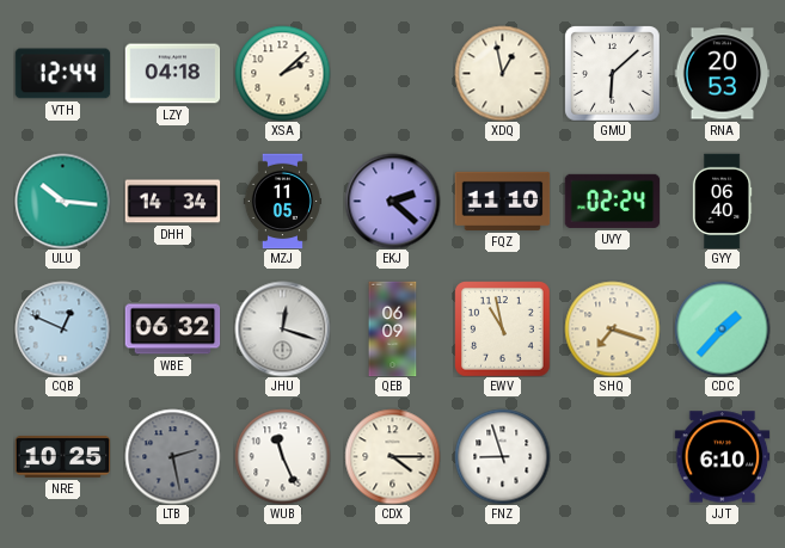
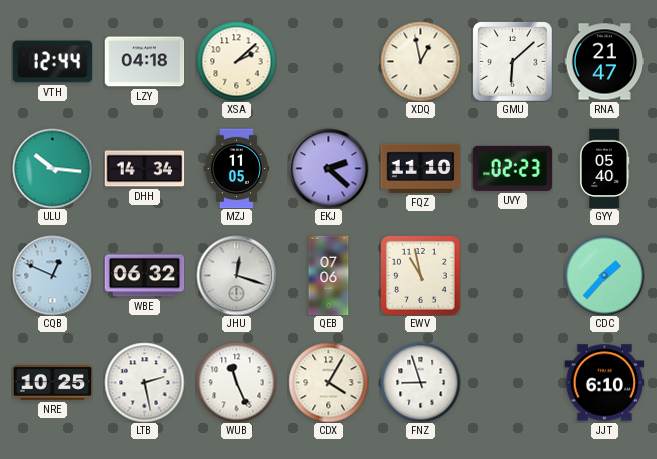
RNA: 20:53 -> 21:47 (604, 62)
UVY: 02:24 -> 02:23 (512, 168)
GYY: 06:40 -> 05:40 (604, 168)
QEB: 06:09 -> 07:06 (329, 275)
SHQ: 7:18 -> none (612, 328)
LTB dial: grey -> white (144, 382)
CDX: 4:15 -> 4:05 (328, 382)
